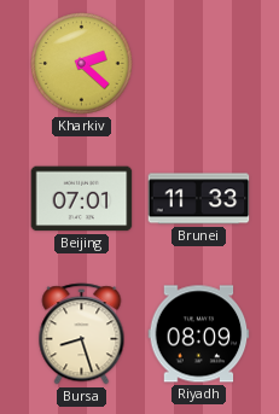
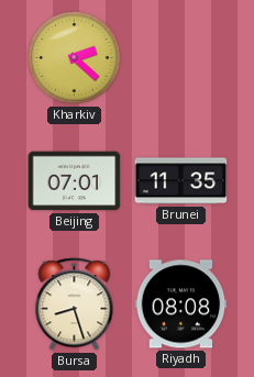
Brunei: 11:33 -> 11:35 (181, 181)
Riyadh: 08:09 -> 08:08 (181, 304)
